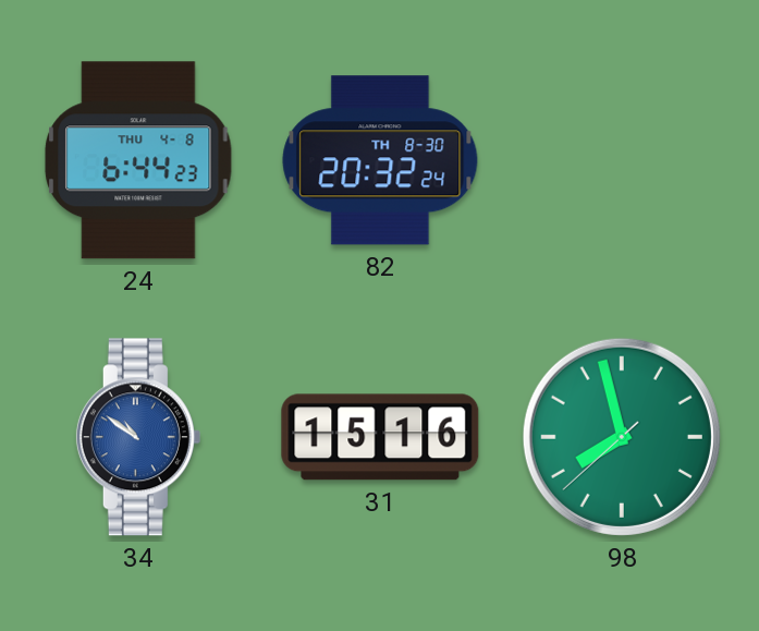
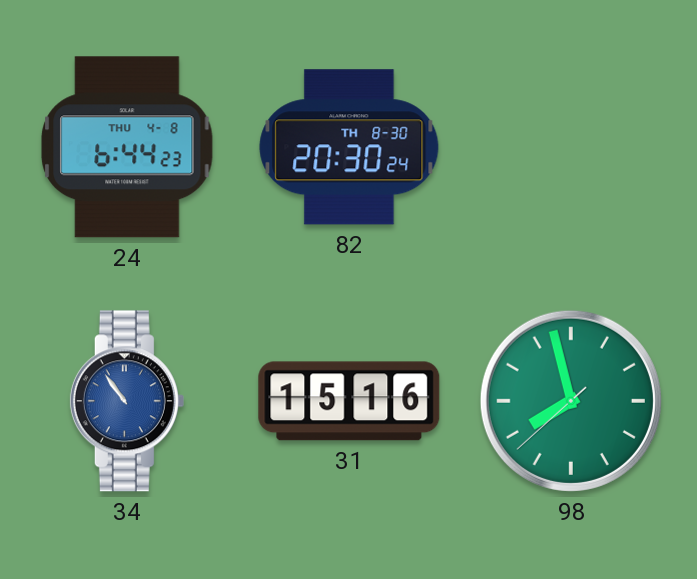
82: 20:32 -> 20:30 (349, 147)
34: 10:51 -> 10:54 (127, 401)
